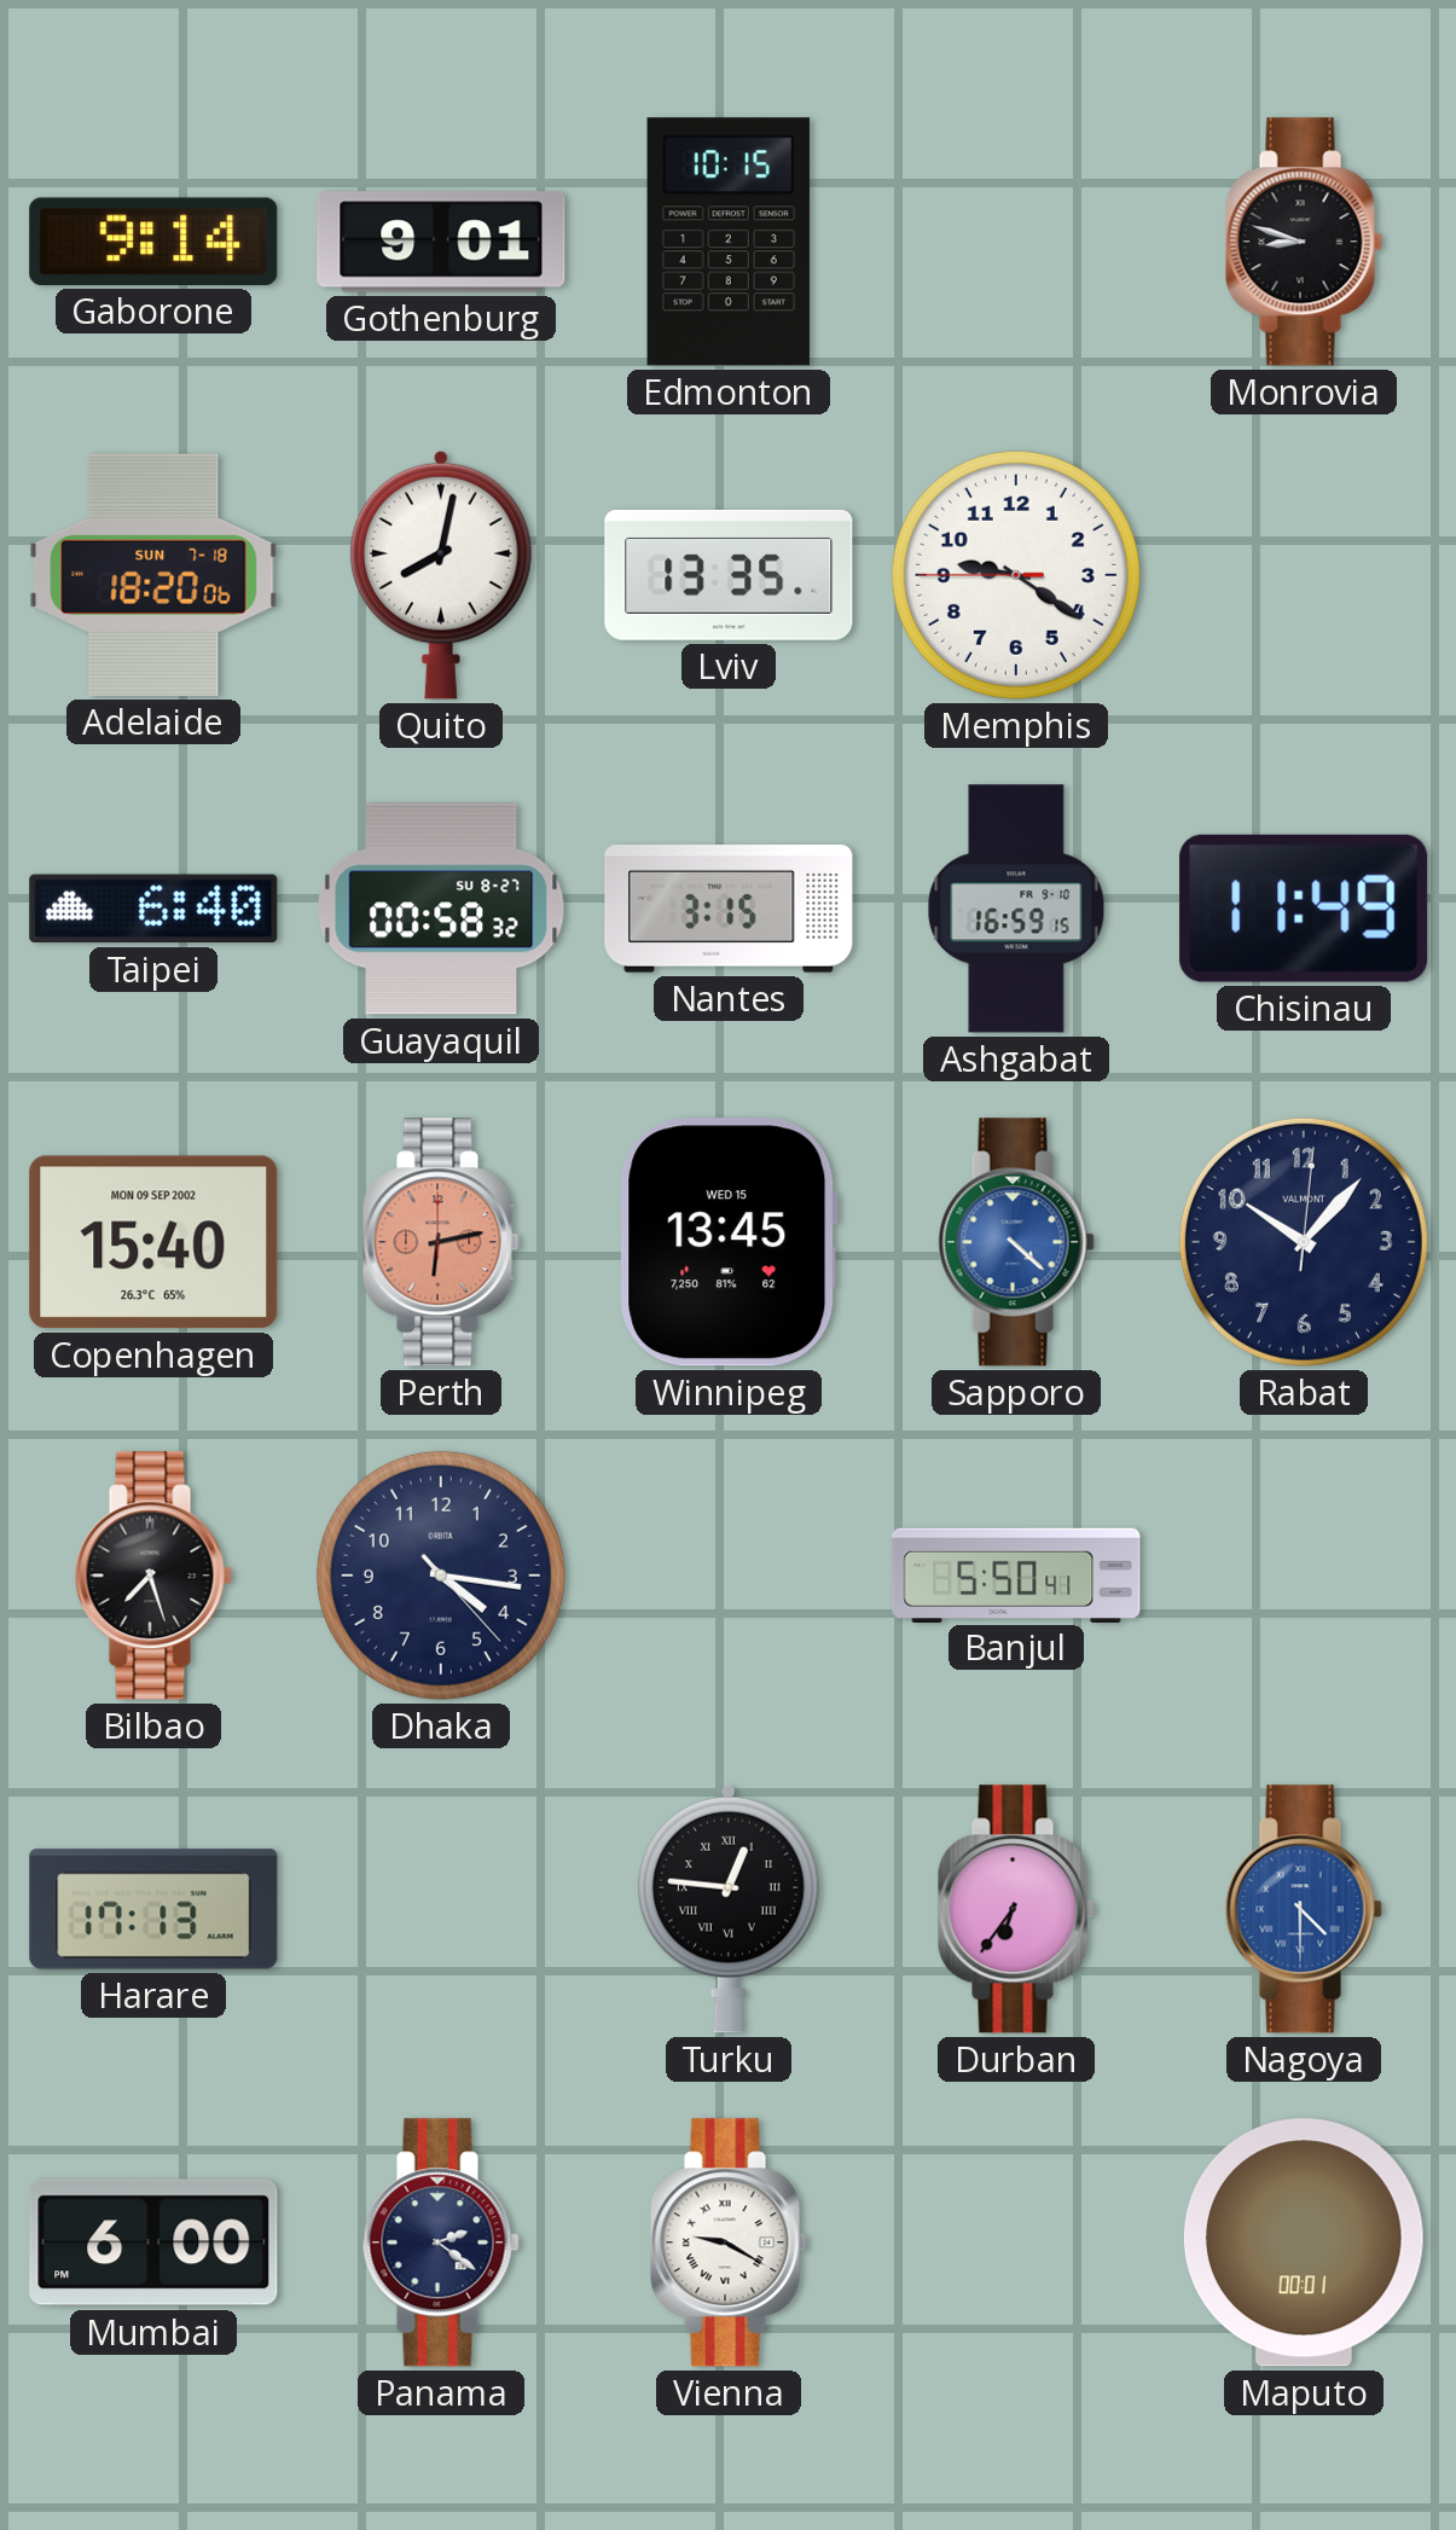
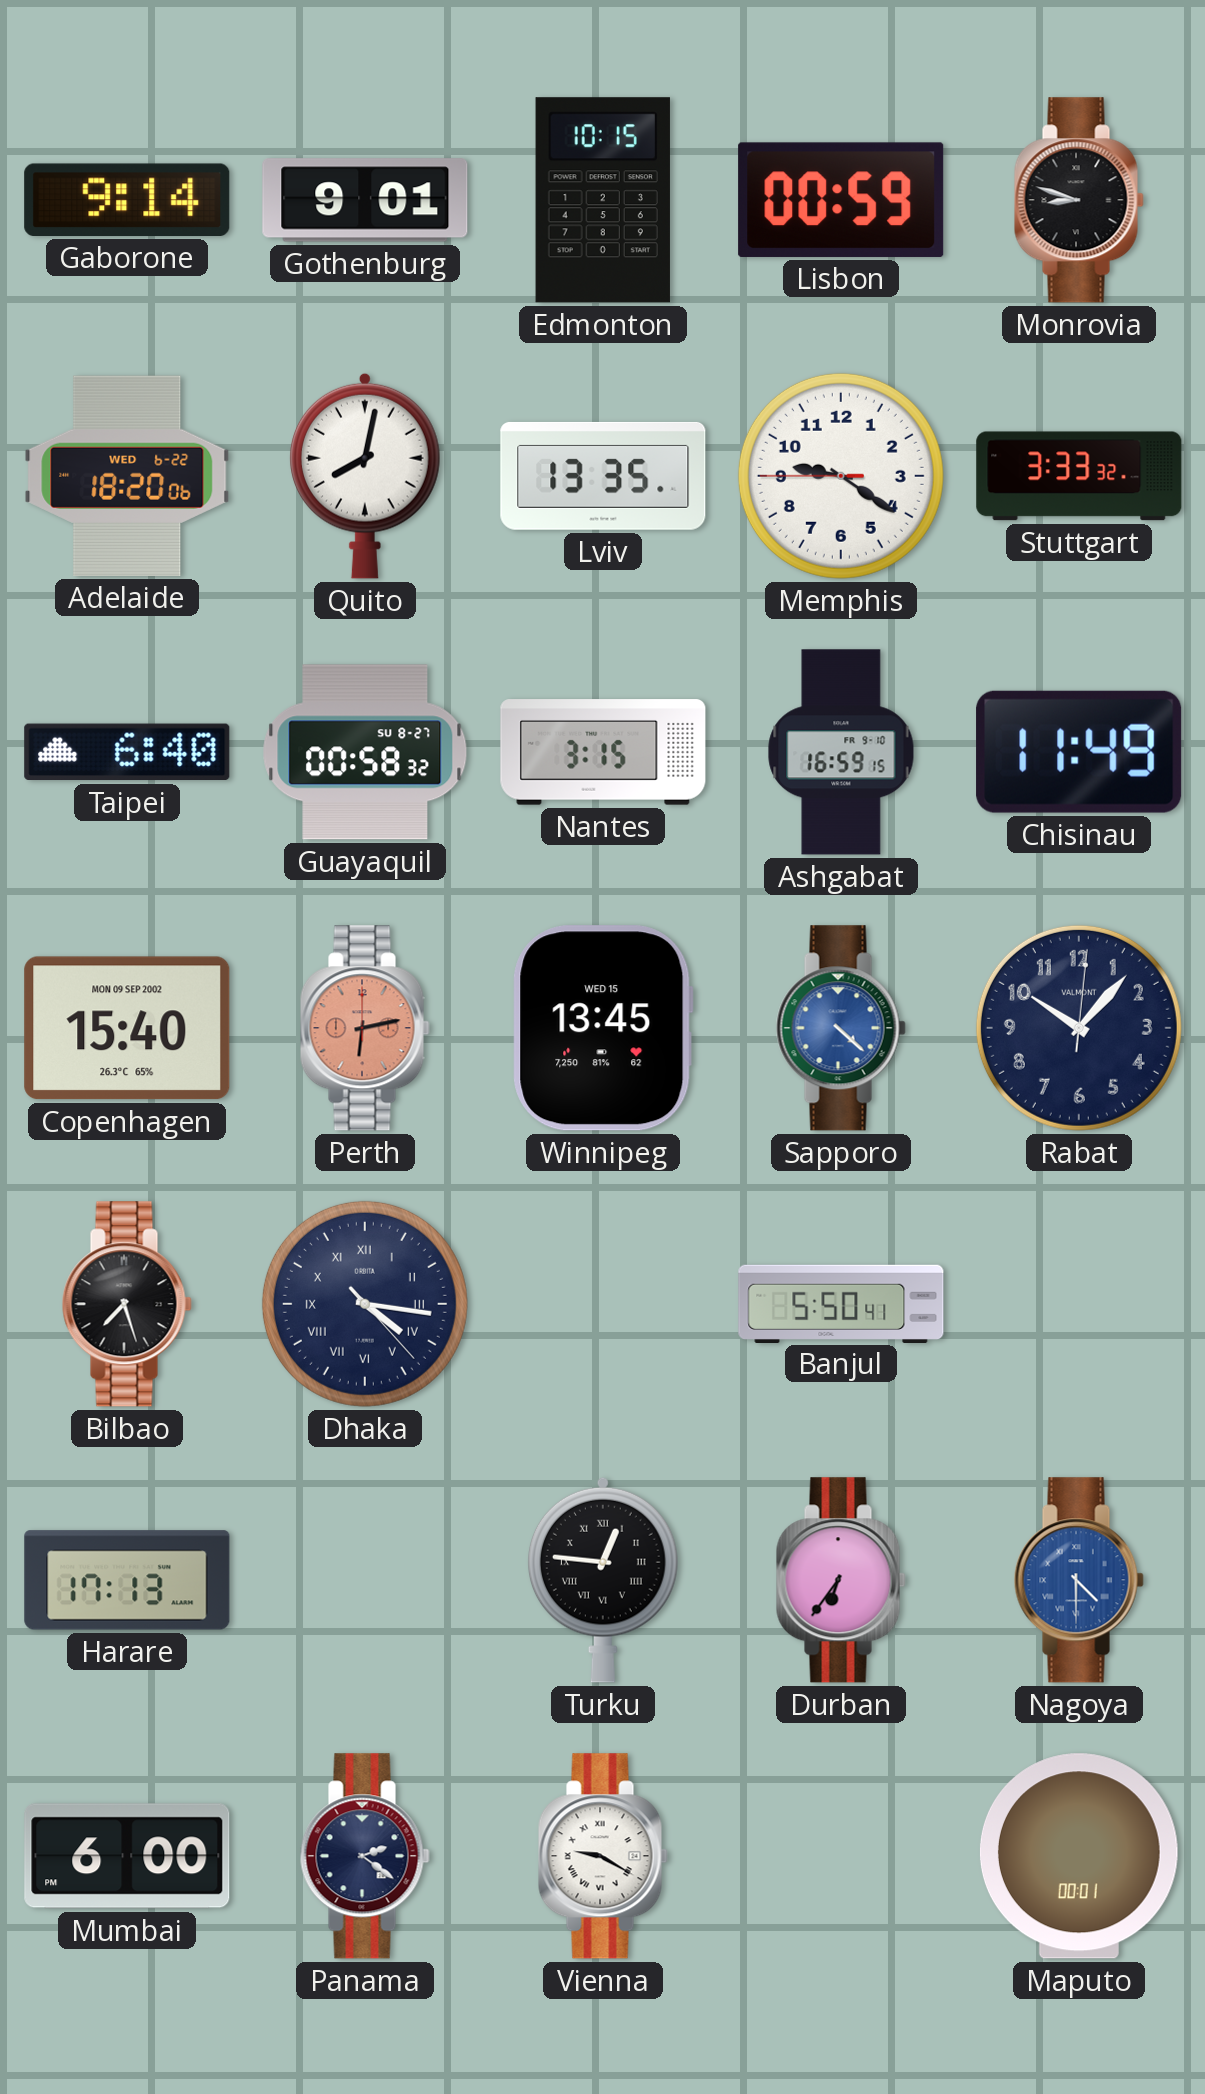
Lisbon: none -> 00:59 (841, 200)
Adelaide date: SUN 7-18 -> WED 6-22 (127, 476)
Stuttgart: none -> 3:33 (1079, 476)
Dhaka numerals: Arabic -> Roman (365, 1304)
